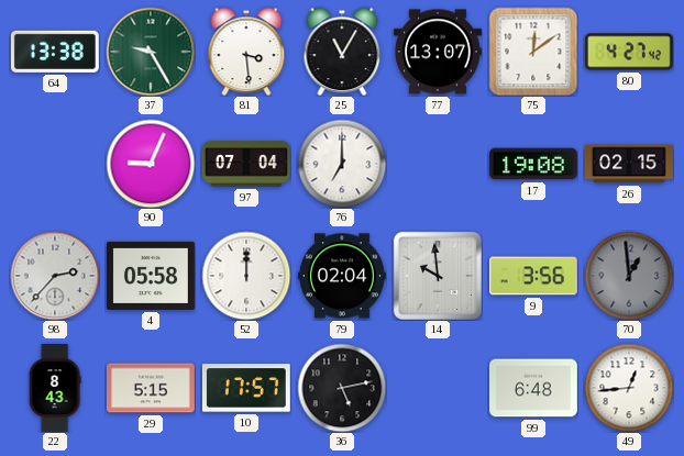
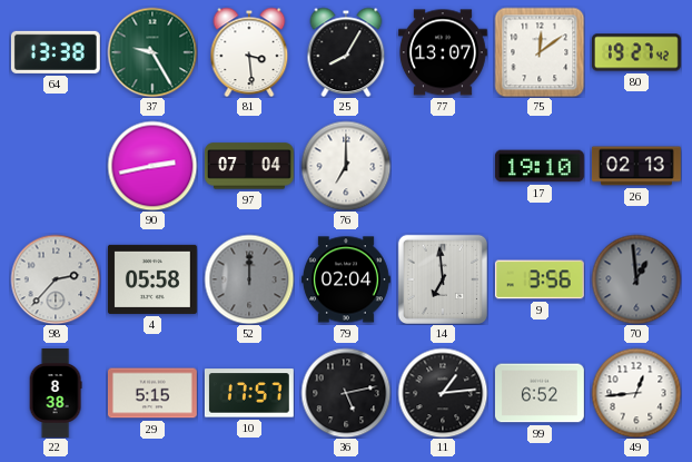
25: 11:05 -> 8:05 (346, 52)
80: 4:27 -> 19:27 (636, 52)
90: 9:04 -> 2:43 (152, 166)
17: 19:08 -> 19:10 (540, 166)
26: 02:15 -> 02:13 (636, 166)
52 dial: white -> grey (249, 279)
14: 9:59 -> 6:59 (443, 279)
22: 8:43 -> 8:38 (56, 394)
11: none -> 1:14 (443, 393)
99: 6:48 -> 6:52 (540, 393)
